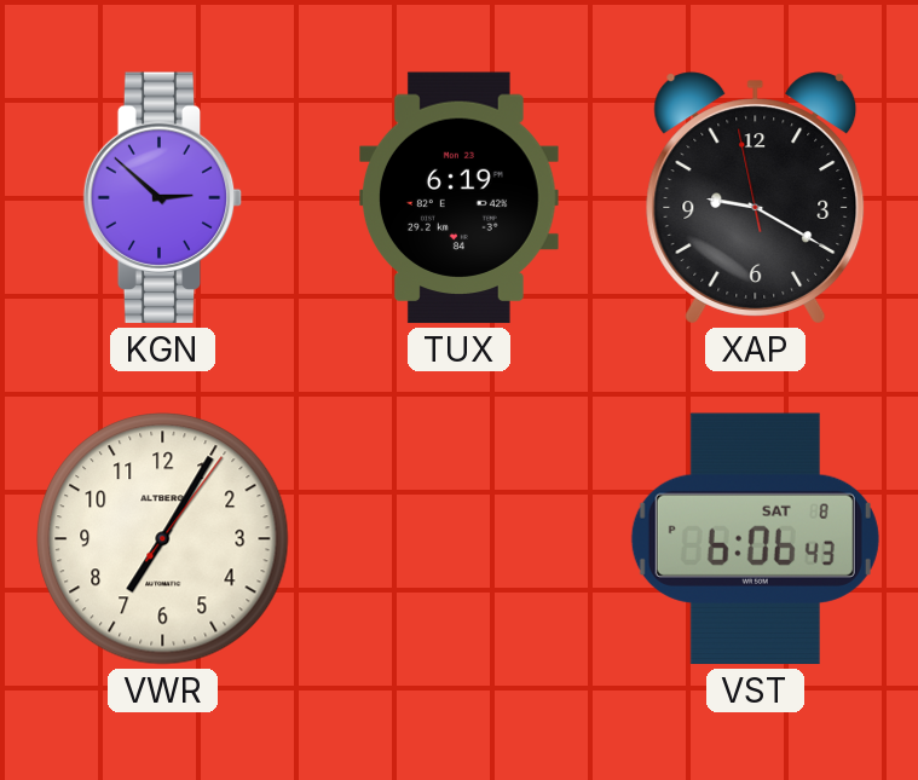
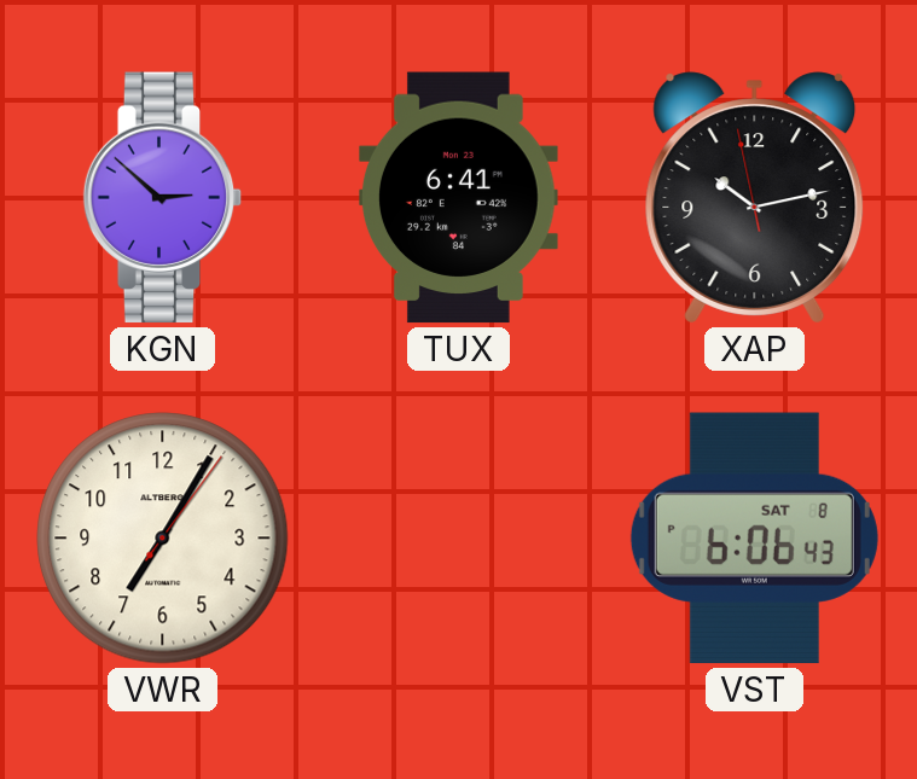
TUX: 6:19 -> 6:41 (459, 198)
XAP: 9:19 -> 10:12 (755, 198)
